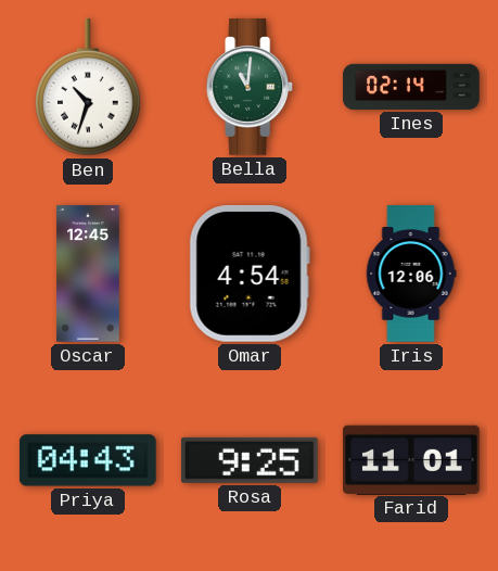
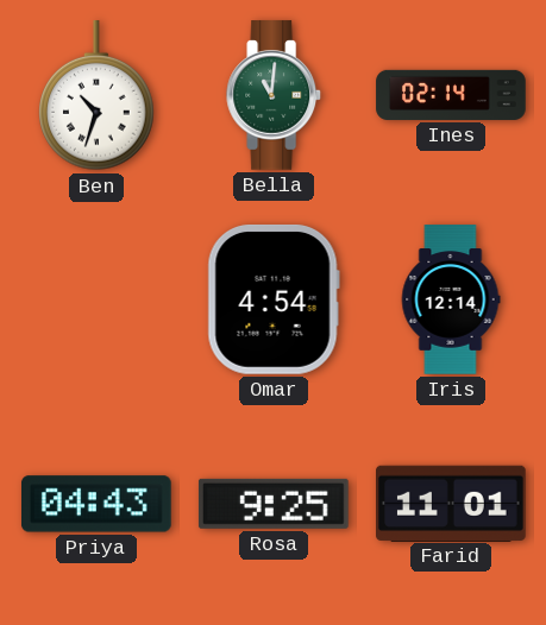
Oscar: 12:45 -> none (88, 274)
Iris: 12:06 -> 12:14 (451, 299)
